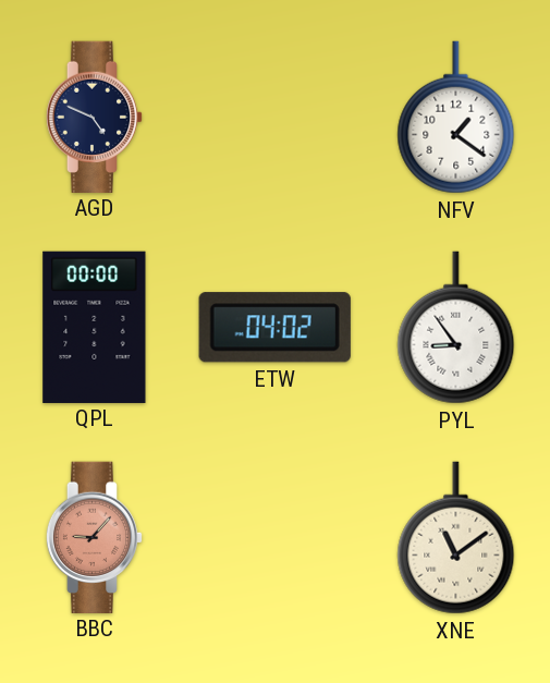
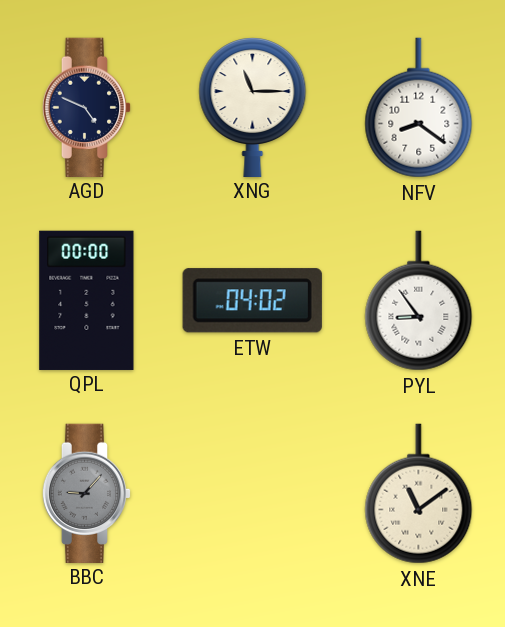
XNG: none -> 11:15 (253, 107)
NFV: 1:21 -> 8:21 (419, 108)
BBC dial: salmon -> grey (87, 493)
